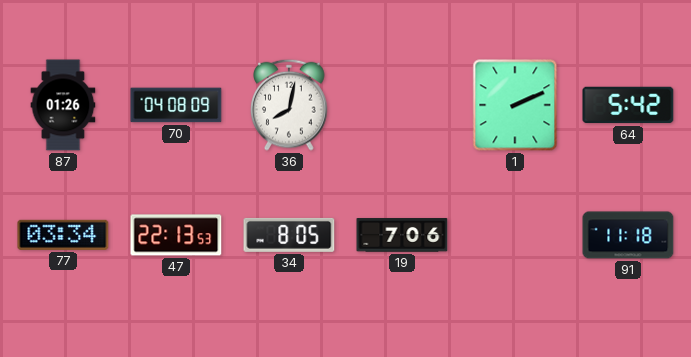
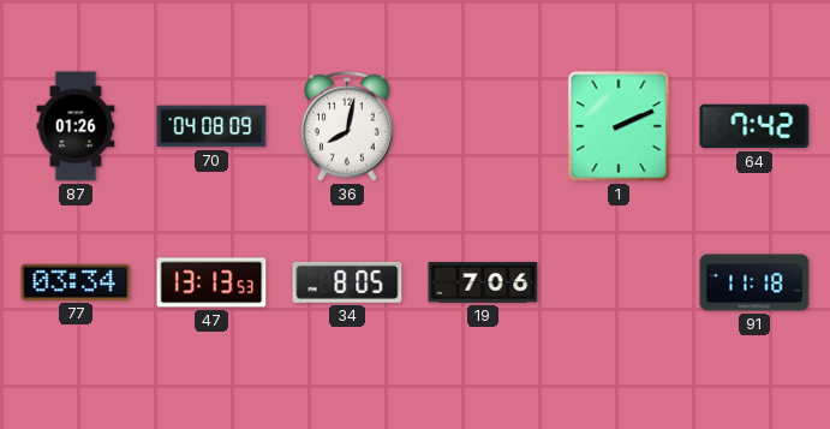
64: 5:42 -> 7:42 (754, 126)
47: 22:13 -> 13:13 (211, 282)
